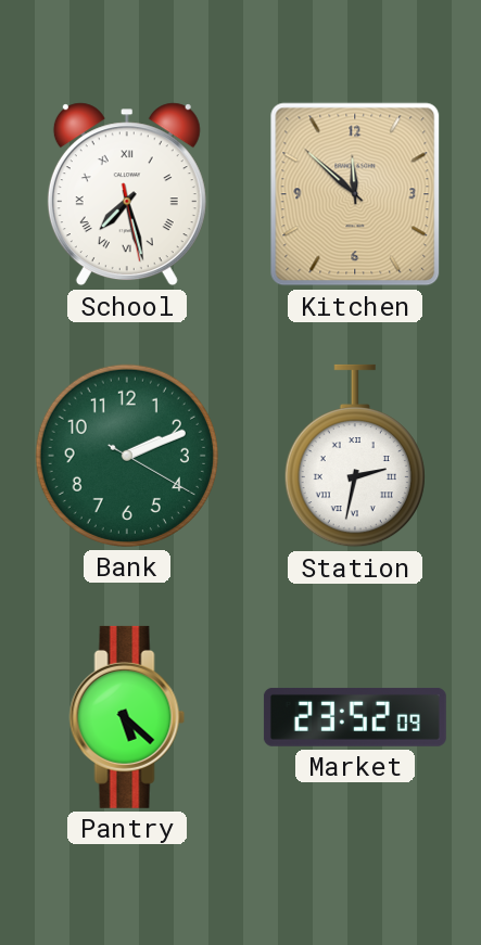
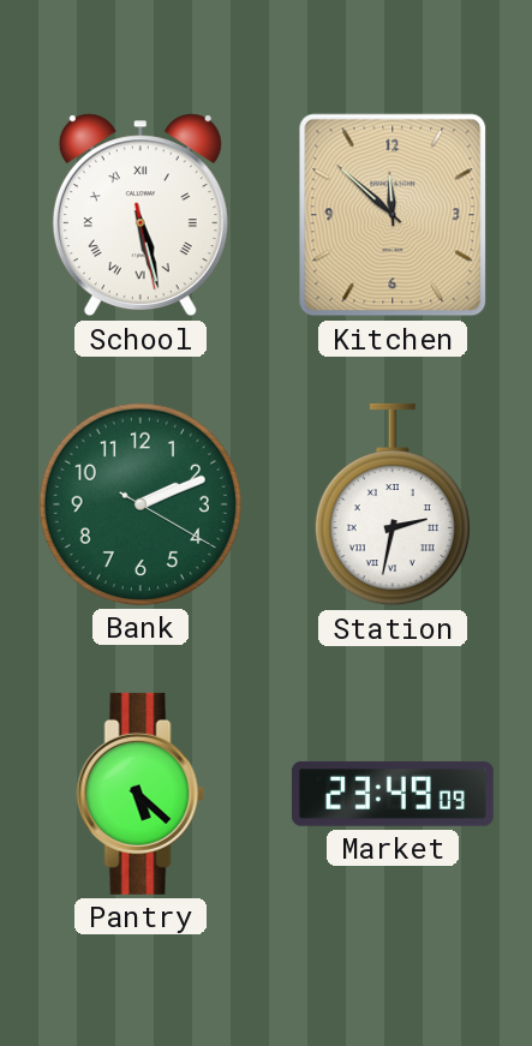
School: 7:27 -> 5:27 (141, 215)
Market: 23:52 -> 23:49 (393, 794)
